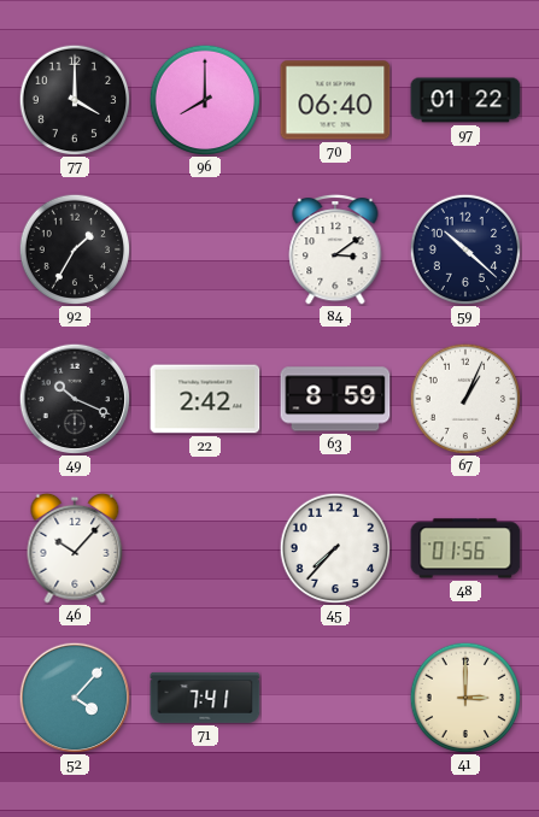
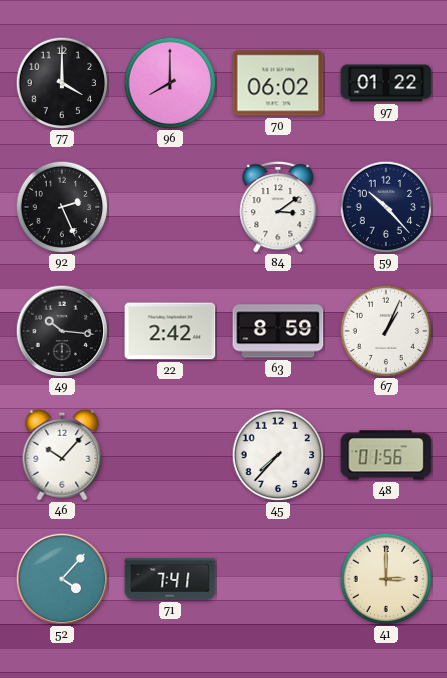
70: 06:40 -> 06:02 (278, 83)
92: 1:35 -> 2:26 (62, 207)
59: 10:22 -> 10:23 (386, 207)
49: 10:19 -> 10:16 (62, 331)
